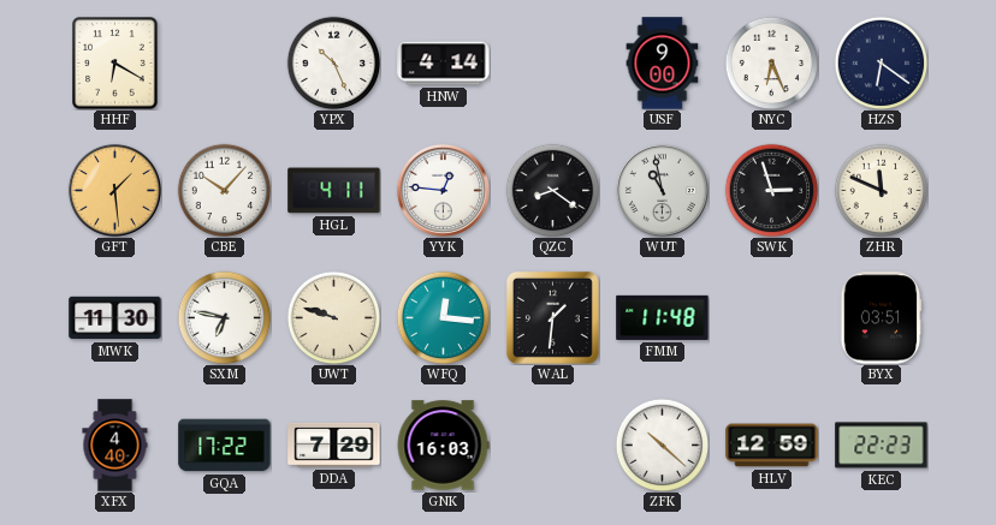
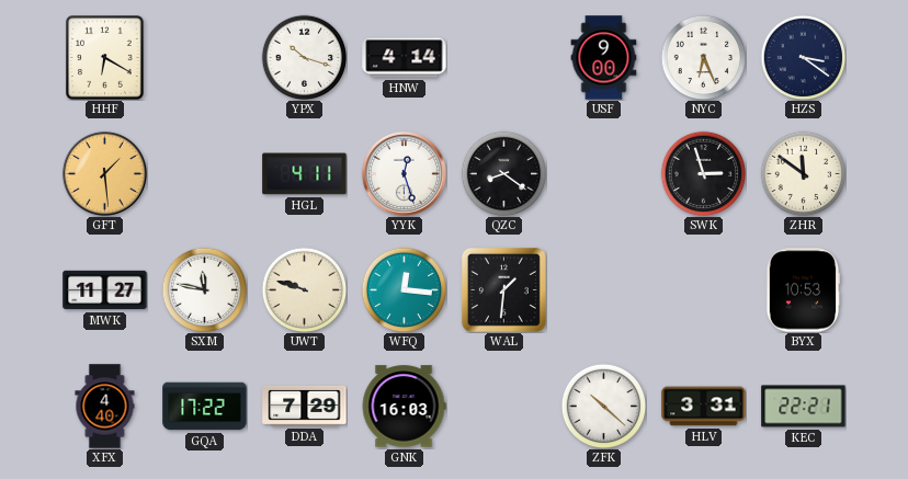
YPX: 10:26 -> 10:18 (304, 57)
HZS: 6:21 -> 3:21 (803, 57)
CBE: 10:07 -> none (224, 190)
YYK: 12:46 -> 12:27 (404, 173)
WUT: 10:58 -> none (662, 190)
ZHR: 11:49 -> 11:51 (803, 173)
MWK: 11:30 -> 11:27 (105, 290)
SXM: 6:47 -> 11:47 (204, 289)
FMM: 11:48 -> none (663, 317)
BYX: 03:51 -> 10:53 (803, 290)
HLV: 12:59 -> 3:31 (704, 407)
KEC: 22:23 -> 22:21 (804, 407)
